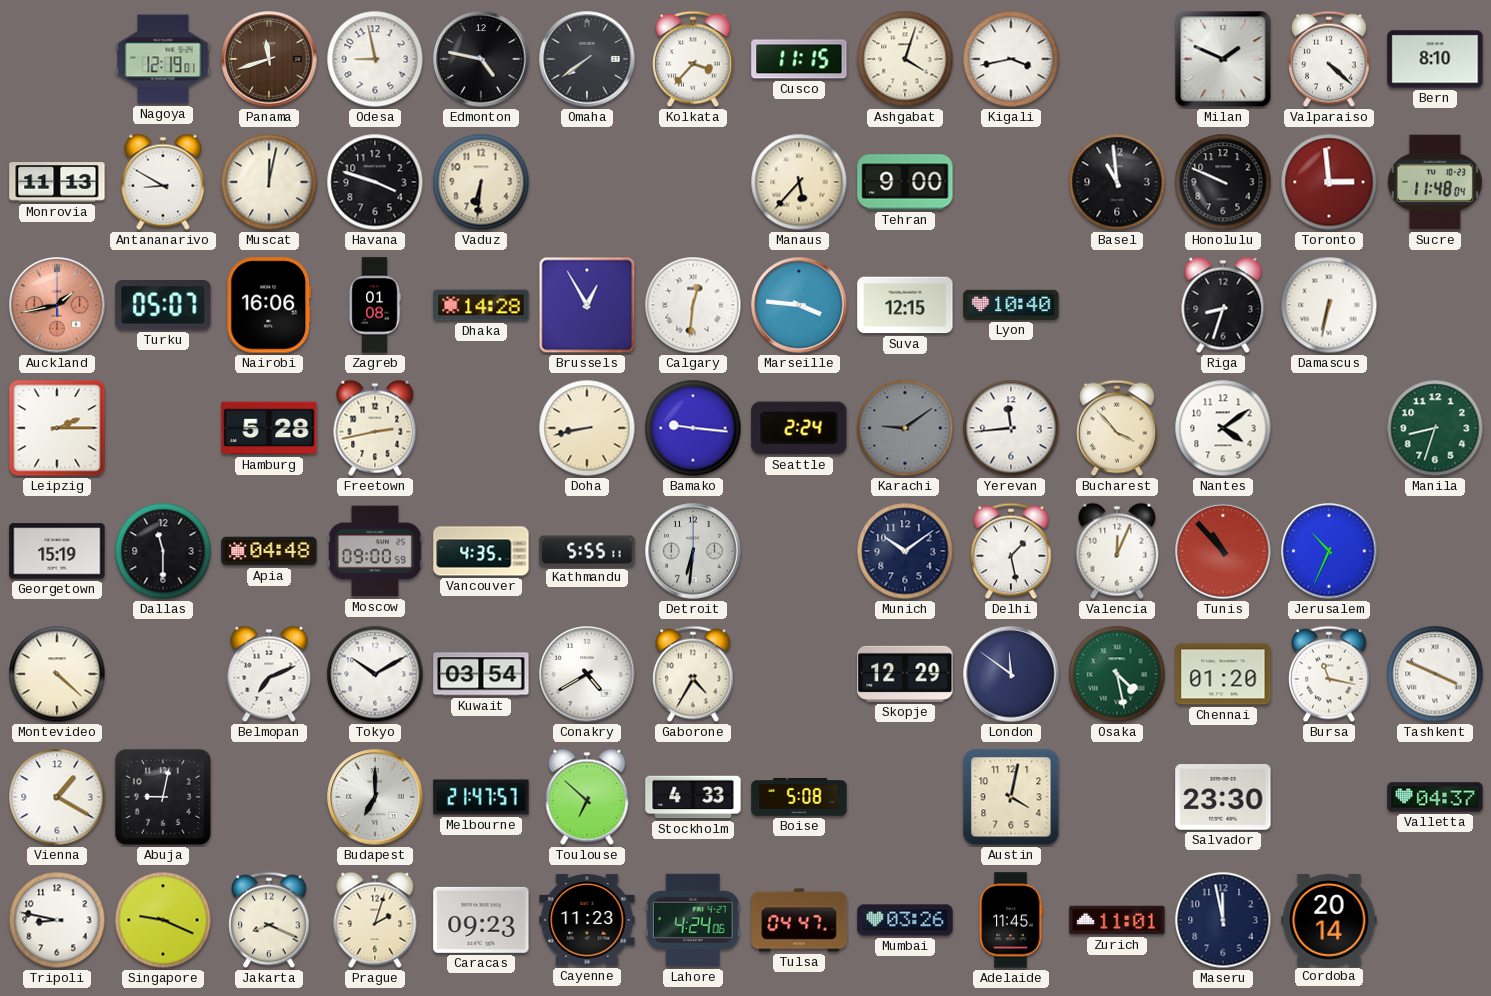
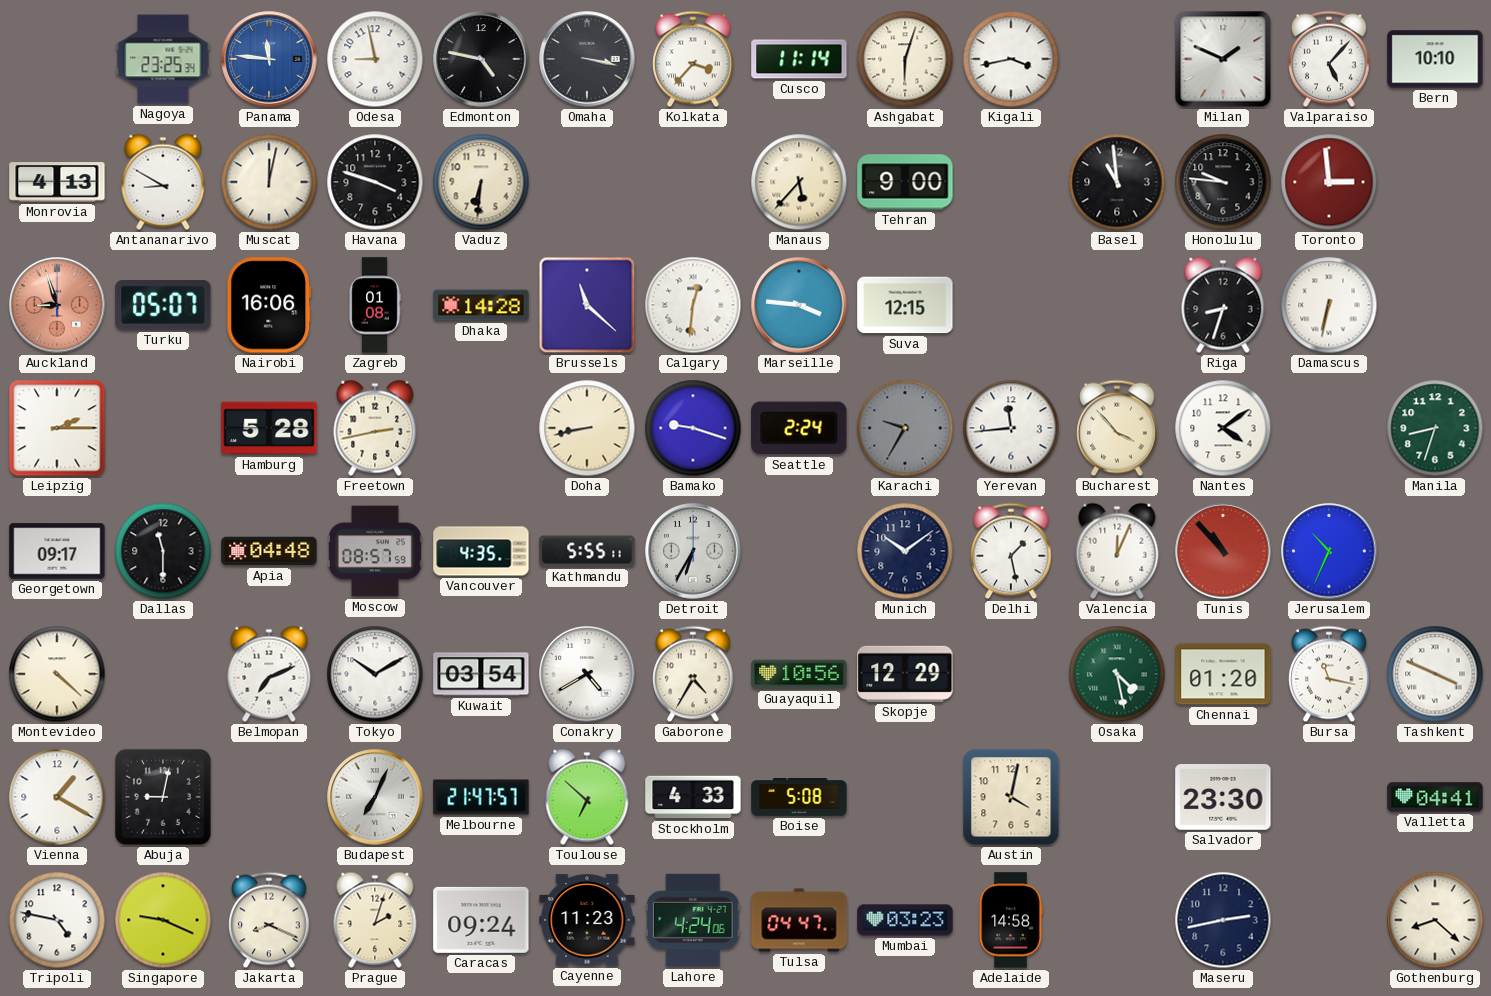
Nagoya: 12:19 -> 23:25 (163, 59)
Panama: 11:42 -> 11:46 (269, 59)
Panama dial: brown -> blue (269, 59)
Omaha: 7:39 -> 3:17 (587, 59)
Cusco: 11:15 -> 11:14 (799, 59)
Ashgabat: 4:03 -> 6:03 (905, 59)
Valparaiso: 4:22 -> 5:07 (1329, 59)
Bern: 8:10 -> 10:10 (1435, 59)
Monrovia: 11:13 -> 4:13 (57, 182)
Honolulu: 9:49 -> 9:46 (1223, 182)
Sucre: 11:48 -> none (1435, 182)
Auckland: 1:43 -> 8:57 (57, 305)
Brussels: 12:55 -> 11:22 (587, 305)
Lyon: 10:40 -> none (1011, 305)
Bamako: 9:16 -> 9:18 (693, 428)
Karachi: 9:09 -> 9:35 (905, 428)
Georgetown: 15:19 -> 09:17 (57, 551)
Moscow: 09:00 -> 08:57 (375, 551)
Detroit: 6:31 -> 6:35 (693, 551)
Guayaquil: none -> 10:56 (799, 674)
London: 11:51 -> none (1011, 674)
Budapest: 7:00 -> 7:04 (375, 797)
Valletta: 04:37 -> 04:41 (1435, 797)
Tripoli: 8:47 -> 4:47 (57, 920)
Caracas: 09:23 -> 09:24 (481, 920)
Mumbai: 03:26 -> 03:23 (905, 920)
Adelaide: 11:45 -> 14:58 (1011, 920)
Zurich: 11:01 -> none (1117, 920)
Maseru: 11:58 -> 2:43 (1223, 920)
Cordoba: 20:14 -> none (1329, 921)
Gothenburg: none -> 8:22 (1435, 920)
